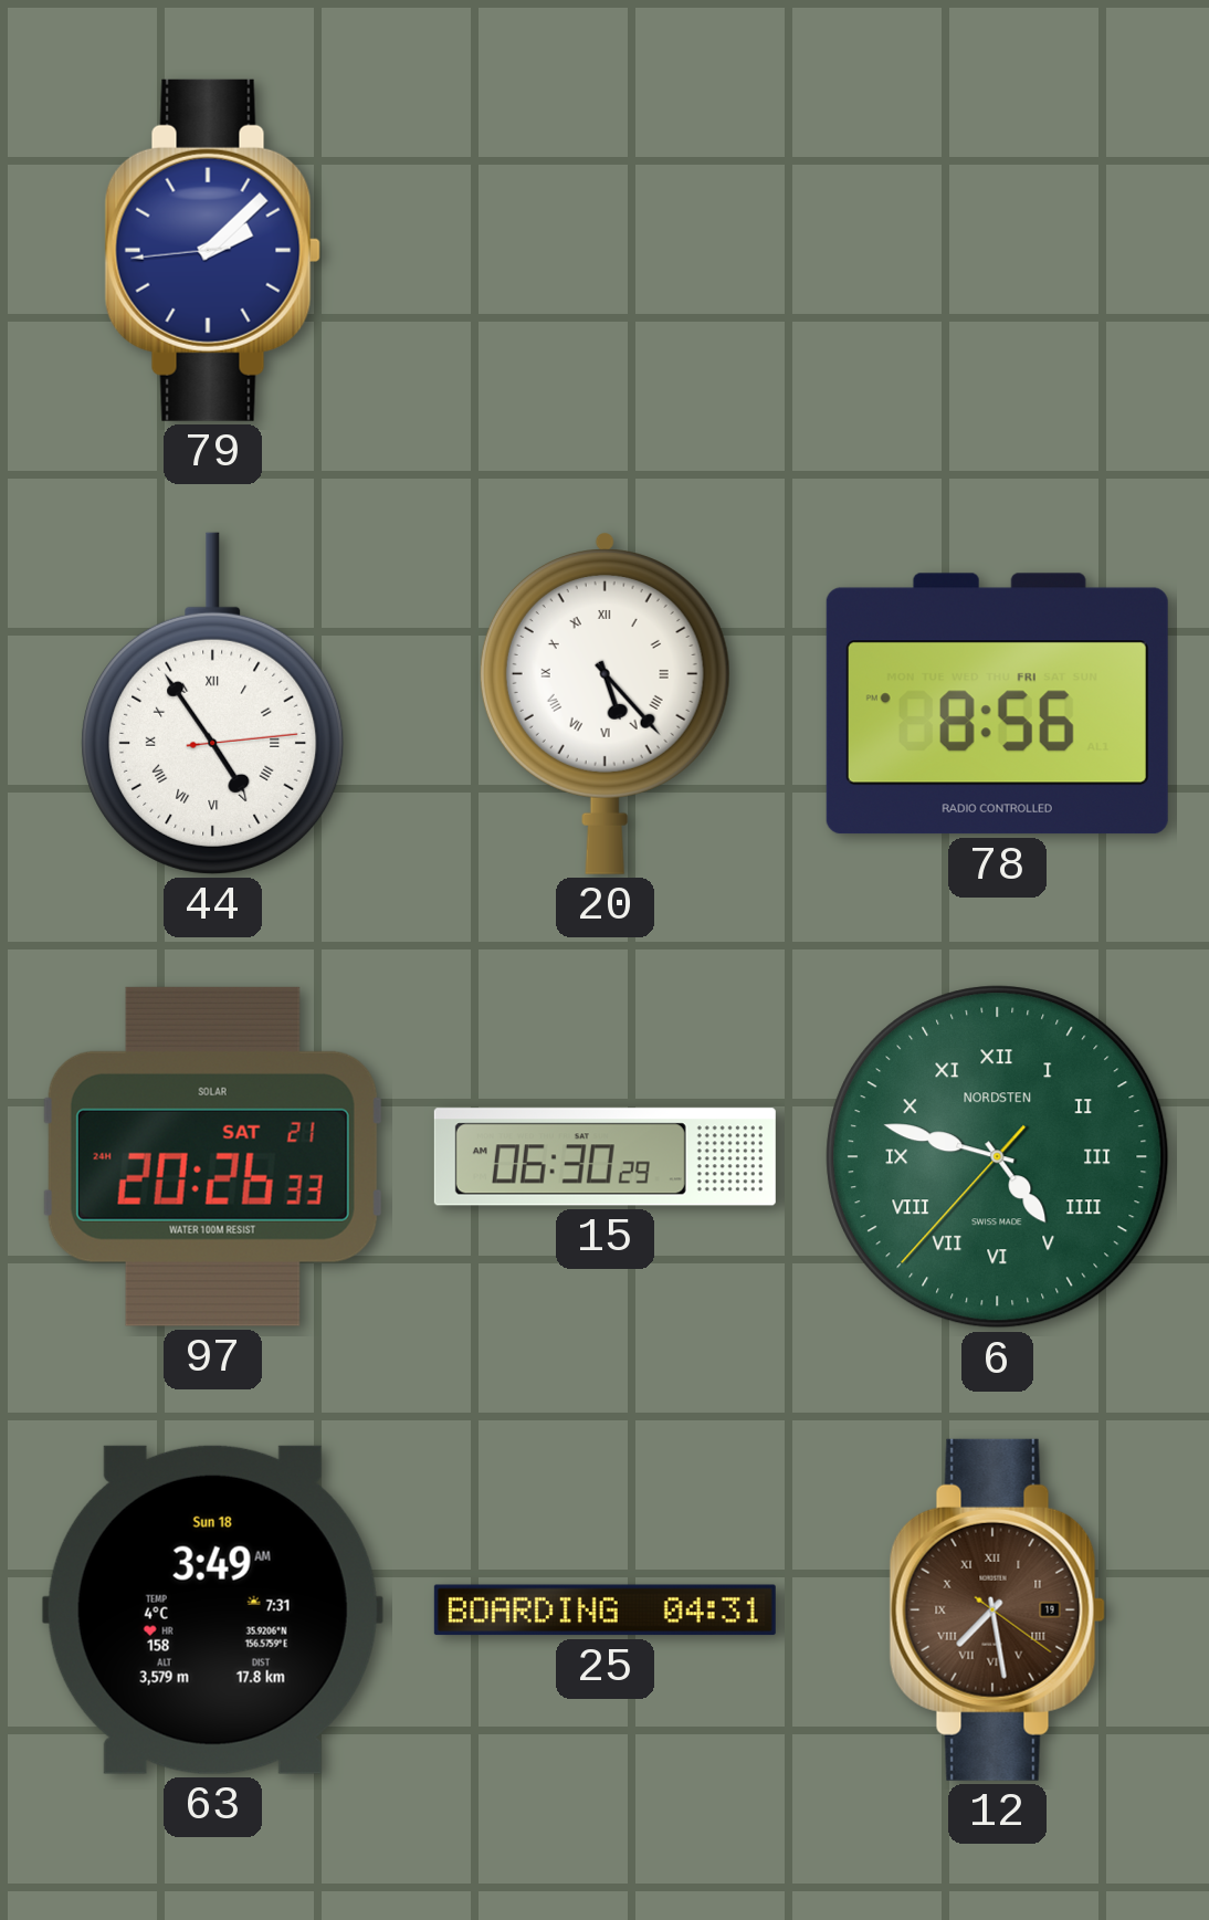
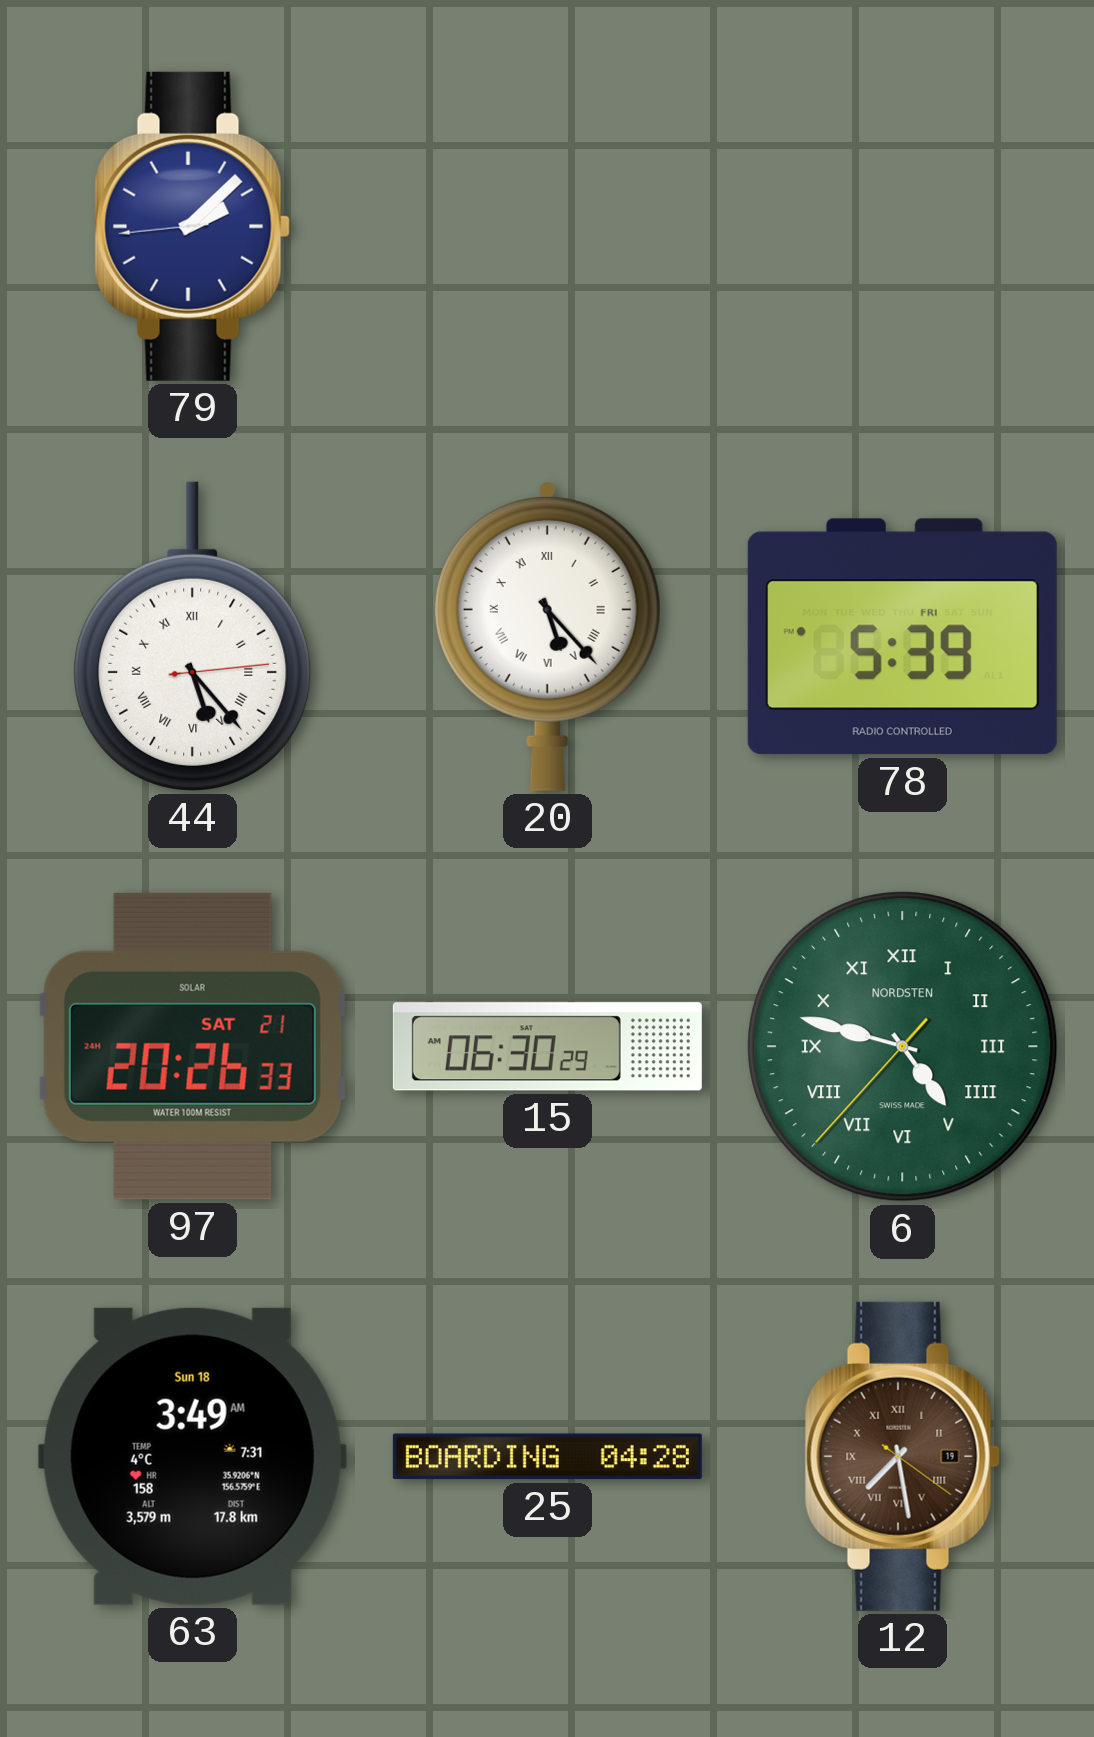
44: 4:54 -> 5:23 (193, 636)
78: 8:56 -> 5:39 (902, 637)
25: 04:31 -> 04:28 (547, 1457)
